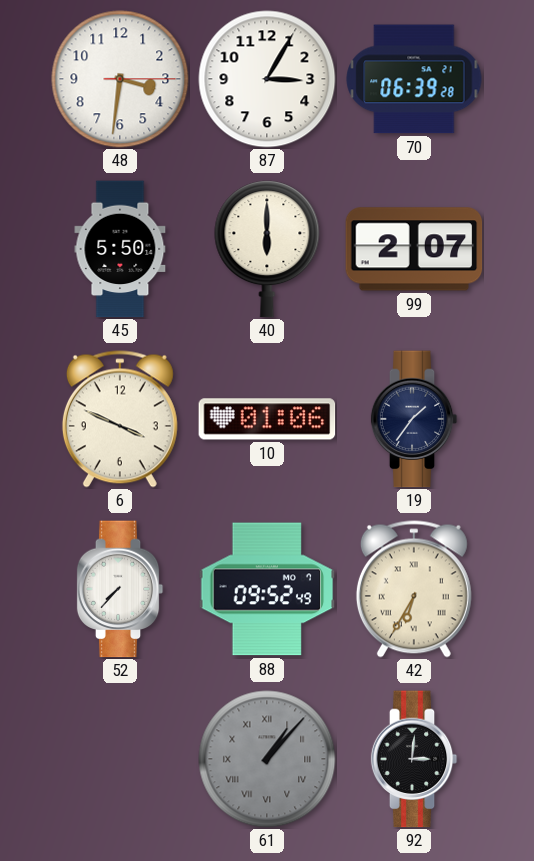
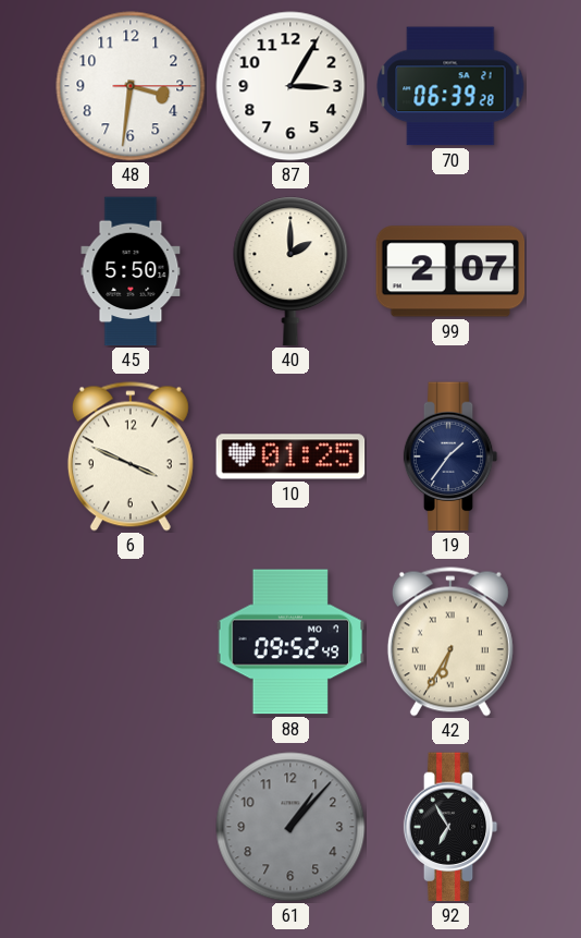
40: 6:00 -> 2:00 (290, 271)
10: 01:06 -> 01:25 (290, 456)
52: 7:37 -> none (120, 589)
61 numerals: Roman -> Arabic (290, 827)
92: 3:01 -> 6:55 (450, 827)
